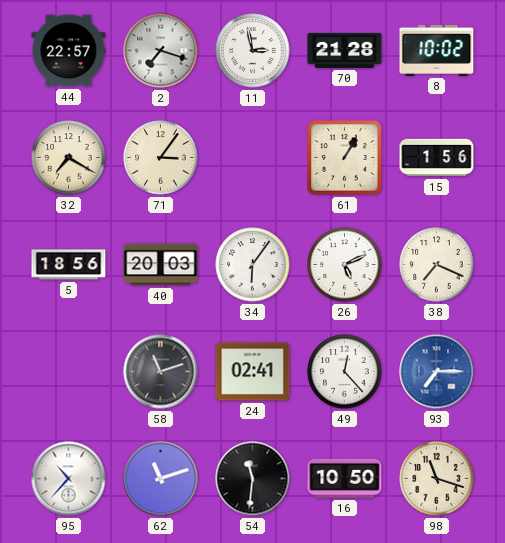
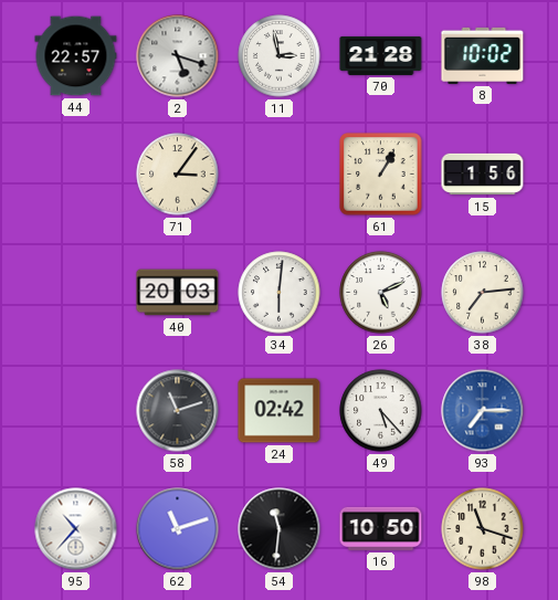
2: 7:18 -> 5:18 (178, 56)
32: 7:20 -> none (69, 158)
5: 18:56 -> none (69, 265)
34: 6:06 -> 6:01 (280, 293)
38: 7:19 -> 7:14 (483, 293)
24: 02:41 -> 02:42 (280, 411)
49: 12:23 -> 5:23 (381, 411)
